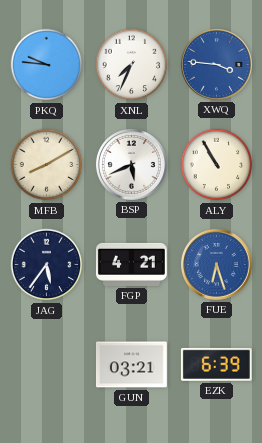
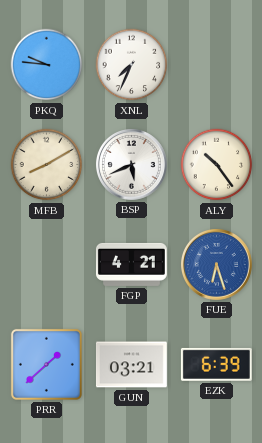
XWQ: 3:46 -> none (216, 64)
ALY: 10:55 -> 10:24 (217, 165)
JAG: 5:36 -> none (47, 265)
PRR: none -> 1:38 (46, 364)
